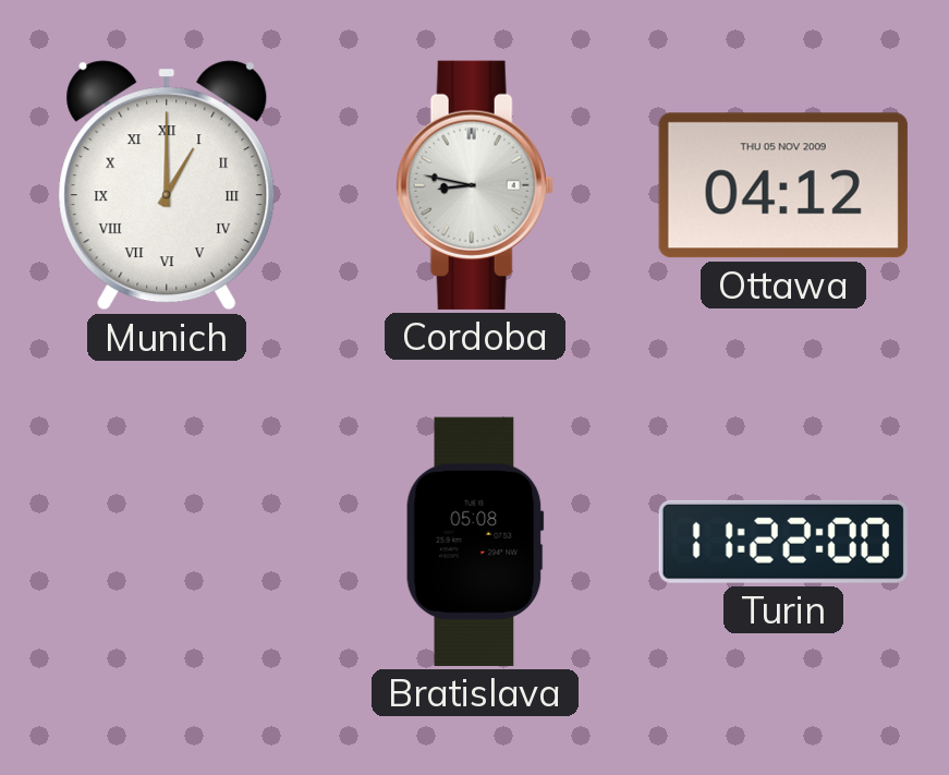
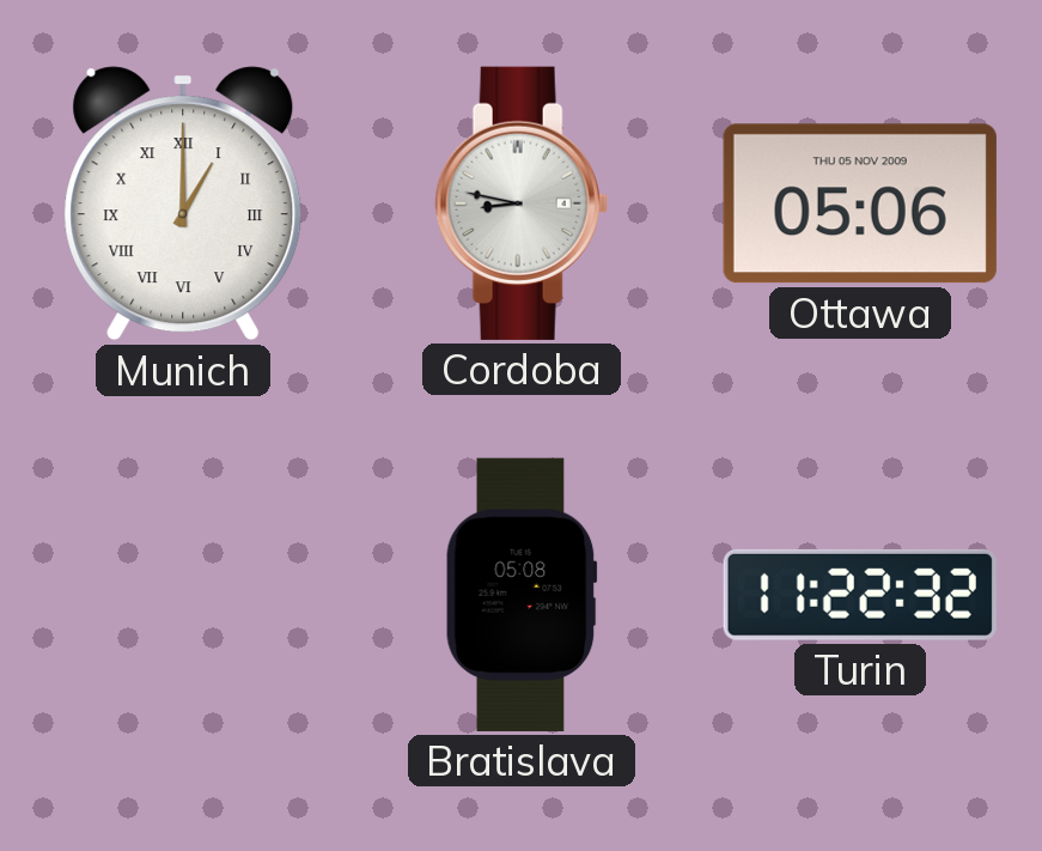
Ottawa: 04:12 -> 05:06 (860, 203)
Turin: 11:22:00 -> 11:22:32 (860, 595)
